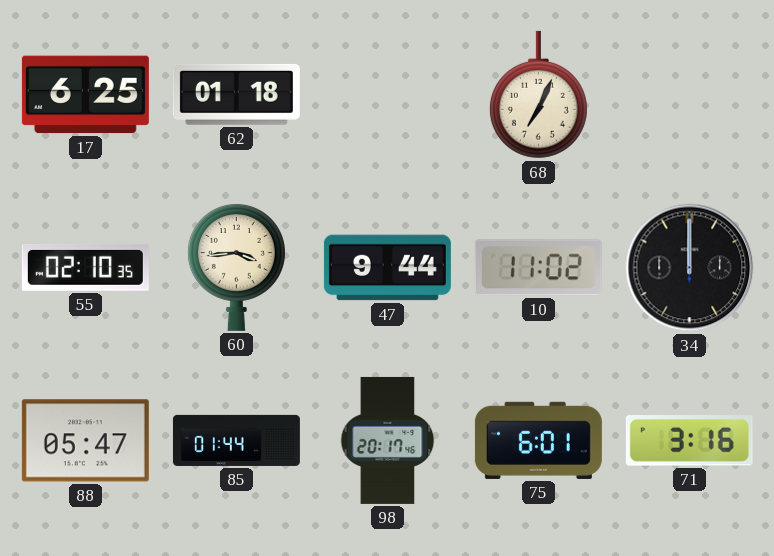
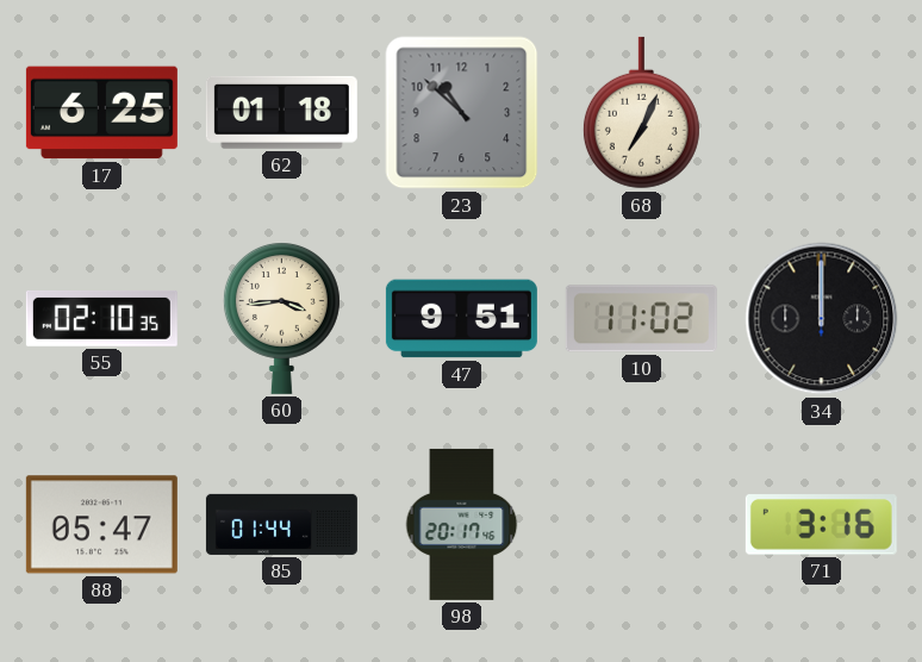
23: none -> 10:52 (462, 113)
47: 9:44 -> 9:51 (461, 319)
75: 6:01 -> none (538, 440)
